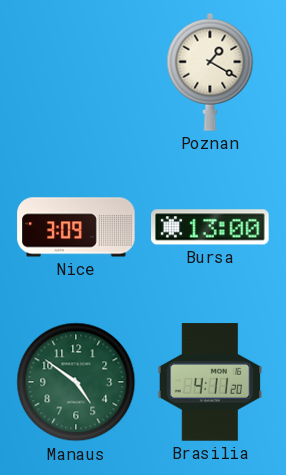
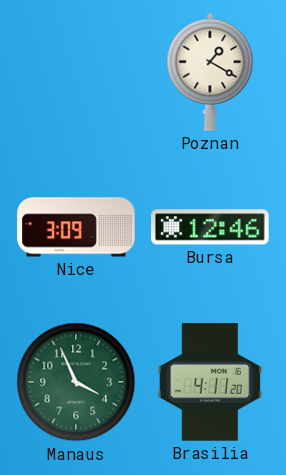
Bursa: 13:00 -> 12:46 (210, 227)
Manaus: 4:51 -> 3:56 (76, 382)
